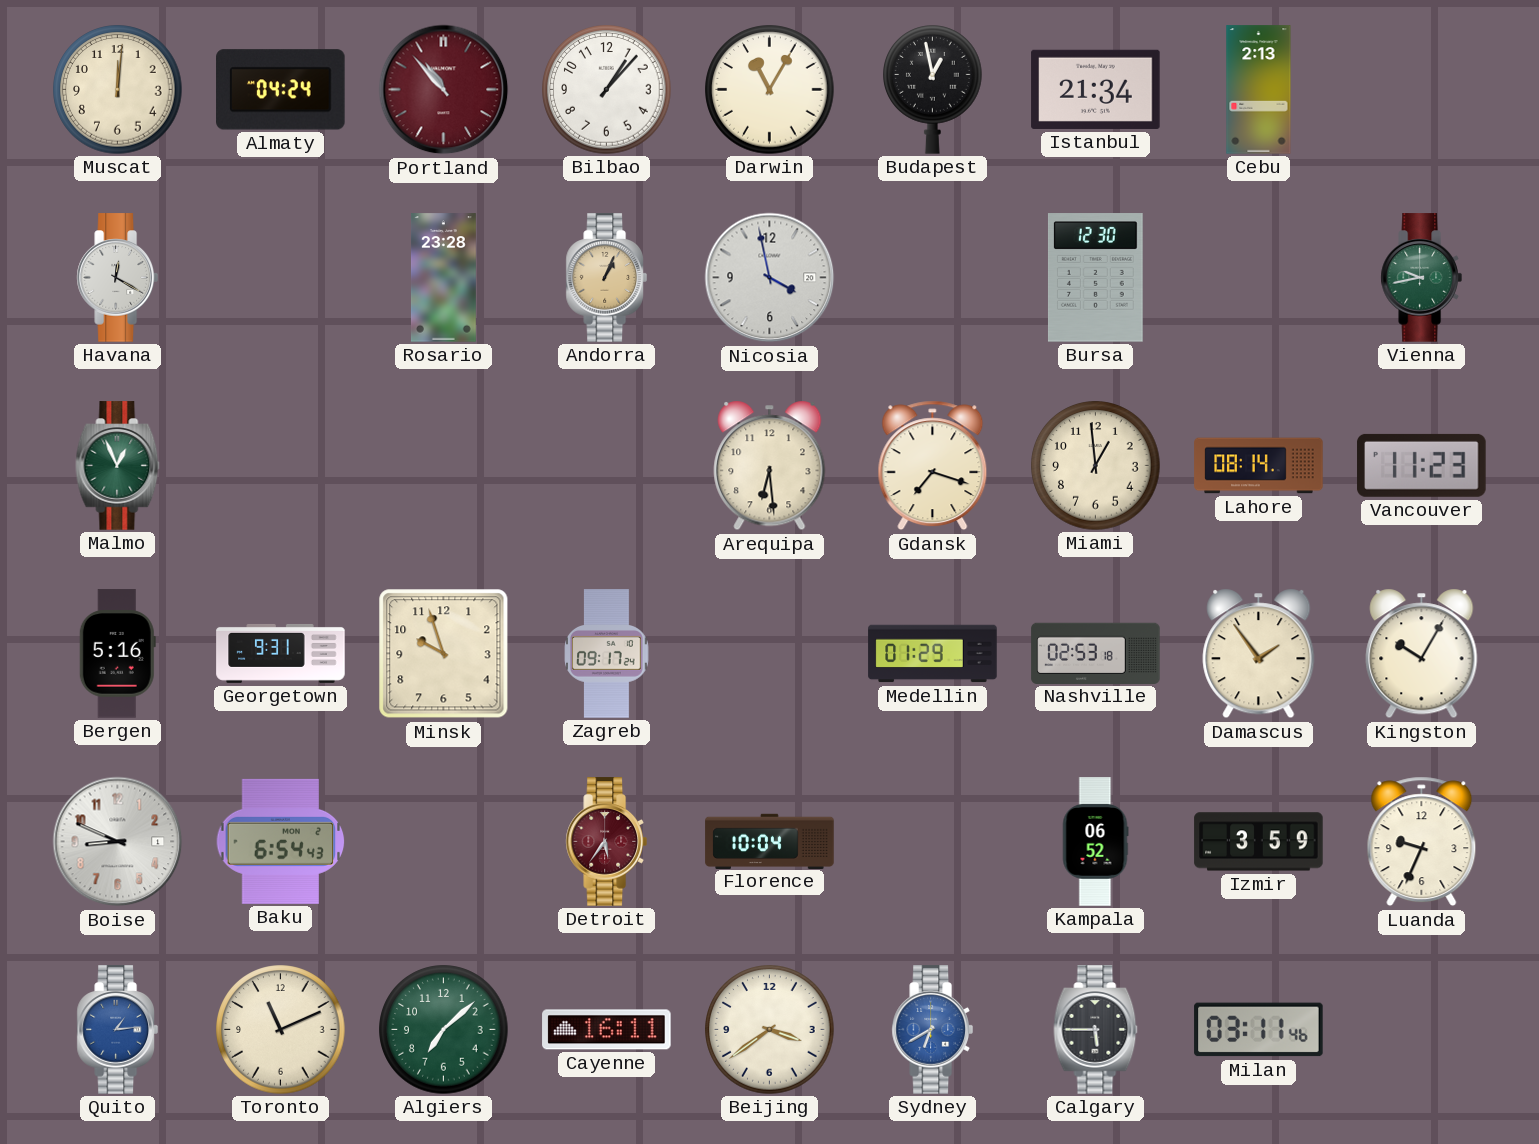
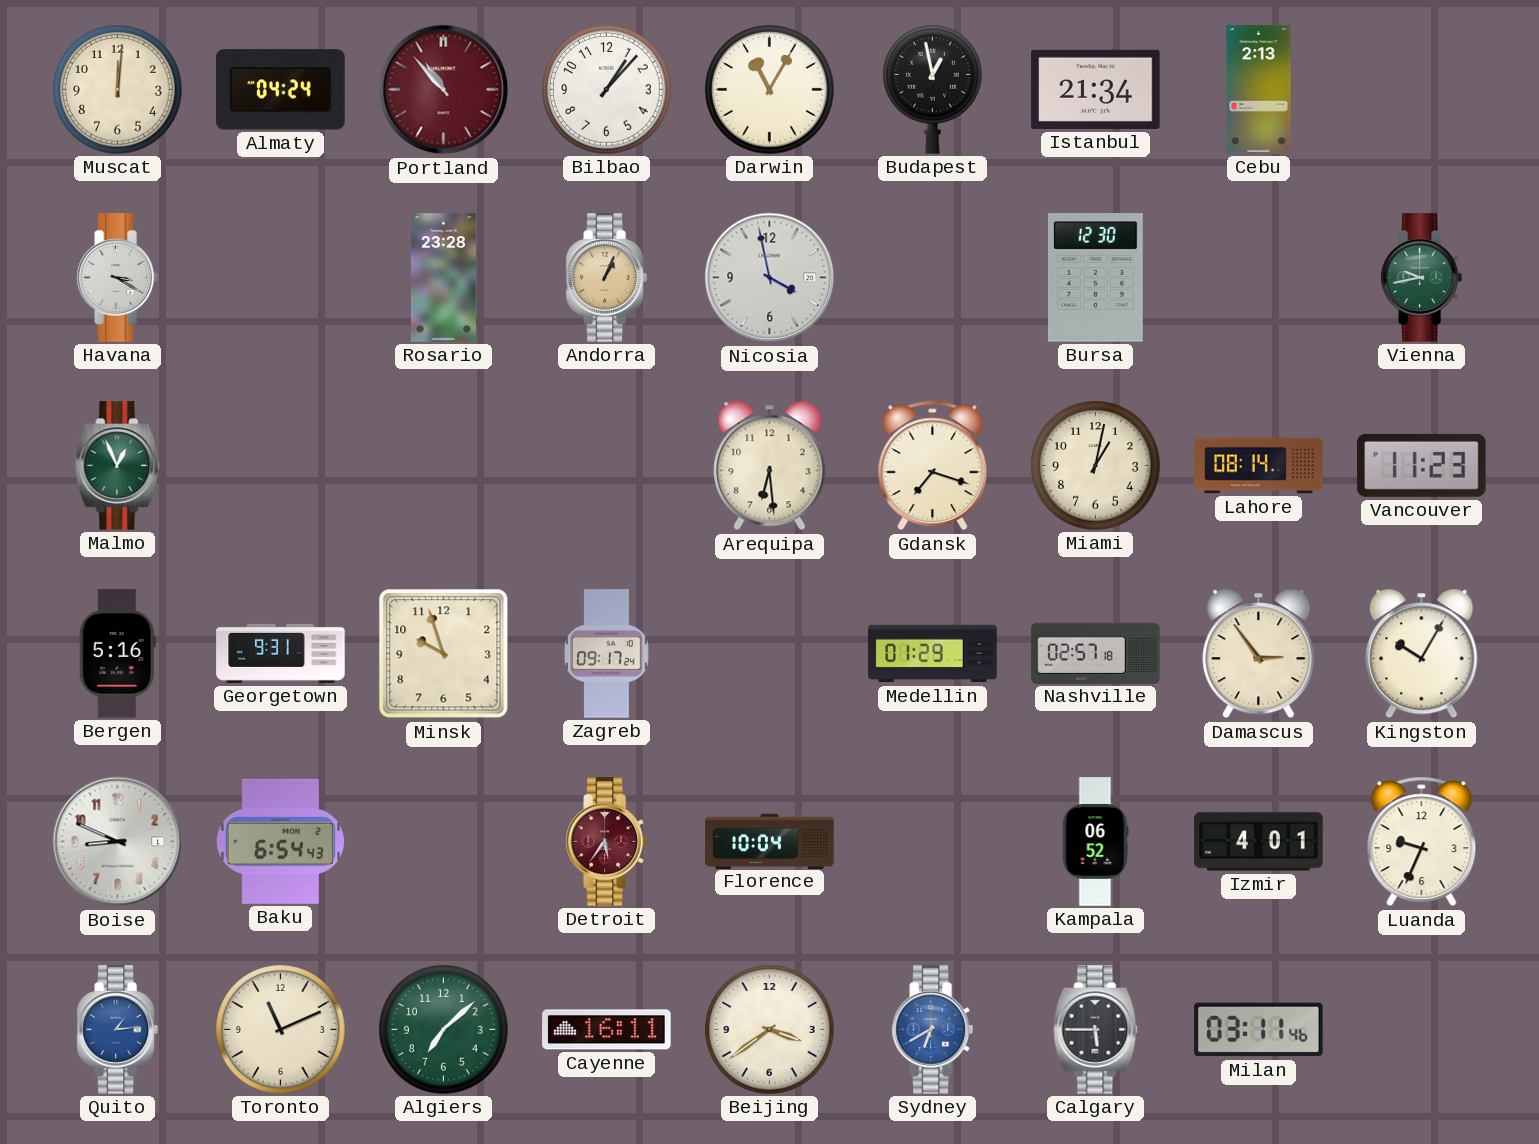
Havana: 12:20 -> 3:20 (117, 278)
Miami: 12:59 -> 1:02 (1096, 466)
Nashville: 02:53 -> 02:57 (1096, 653)
Damascus: 1:54 -> 2:54 (1259, 654)
Izmir: 3:59 -> 4:01 (1259, 842)
